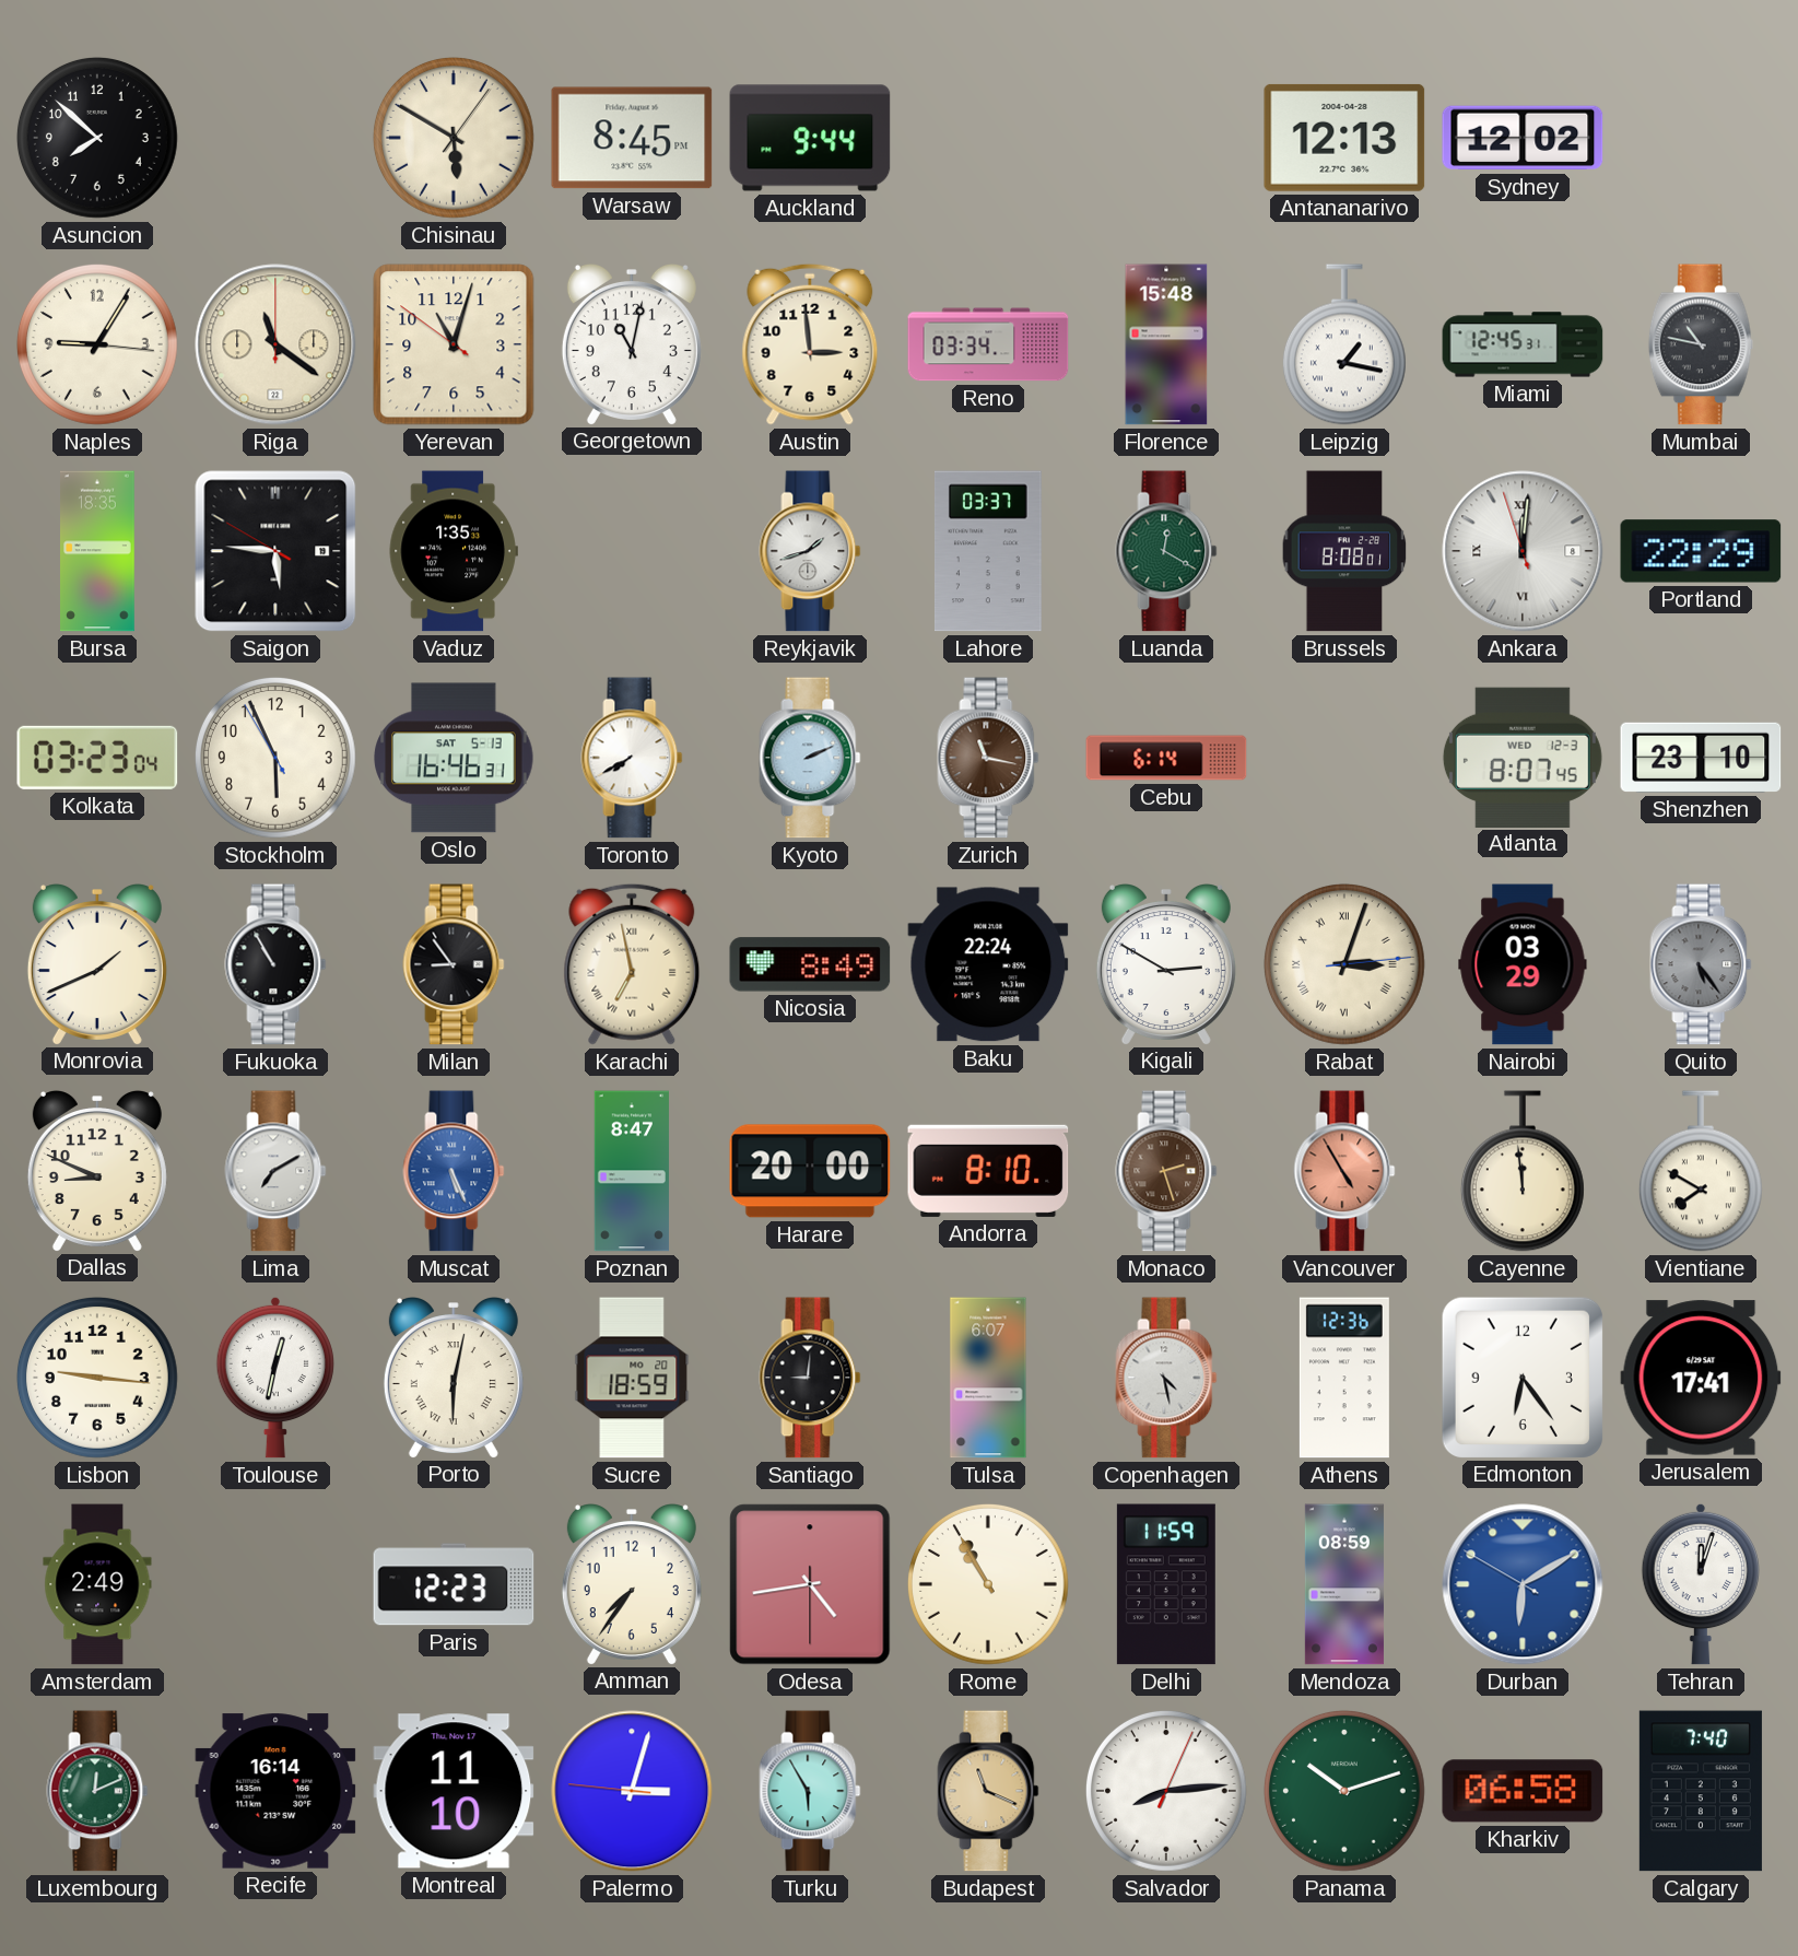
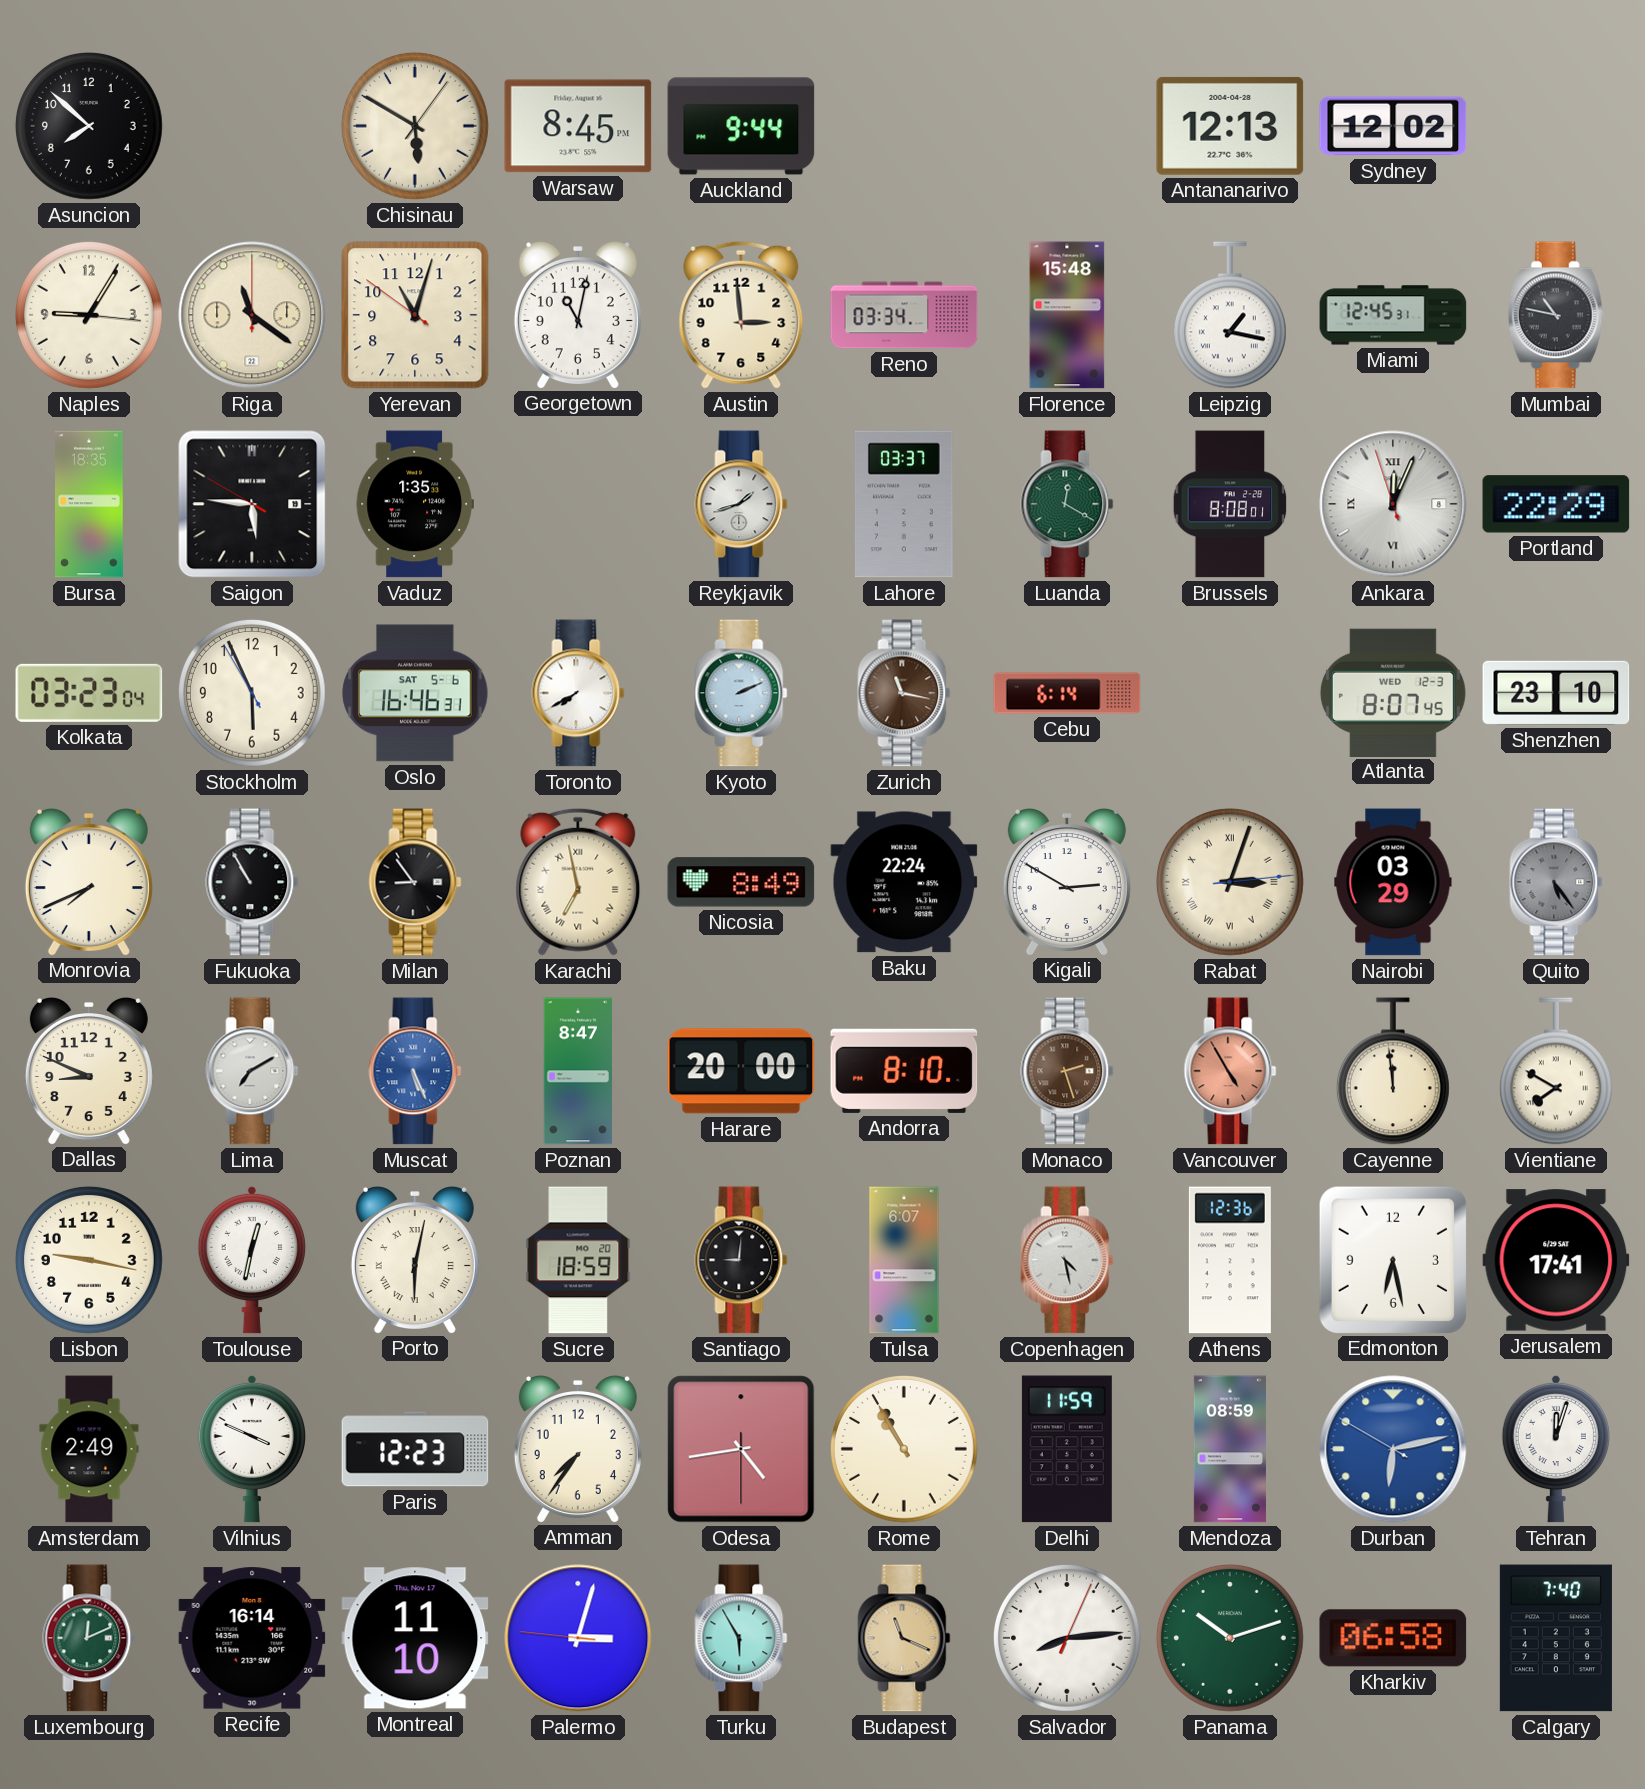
Ankara: 12:00 -> 12:03 (1393, 504)
Oslo date: SAT 5-13 -> SAT 5-6 (415, 693)
Monrovia: 1:41 -> 7:41 (89, 882)
Lisbon: 9:16 -> 9:17 (89, 1260)
Edmonton: 6:24 -> 6:28 (1392, 1259)
Vilnius: none -> 3:49 (252, 1449)
Durban: 6:09 -> 6:12 (1393, 1449)
